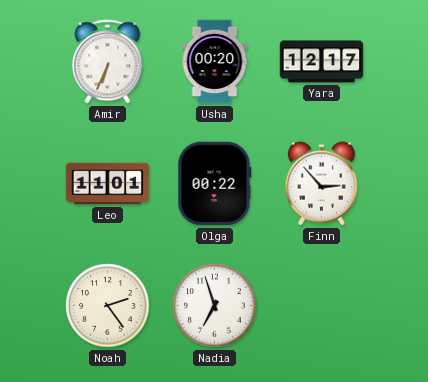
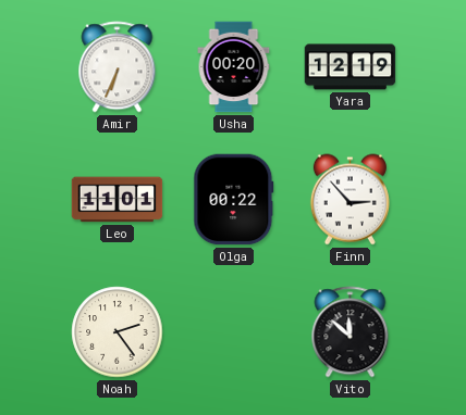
Yara: 12:17 -> 12:19 (351, 67)
Nadia: 6:57 -> none (215, 306)
Vito: none -> 11:52 (351, 332)
